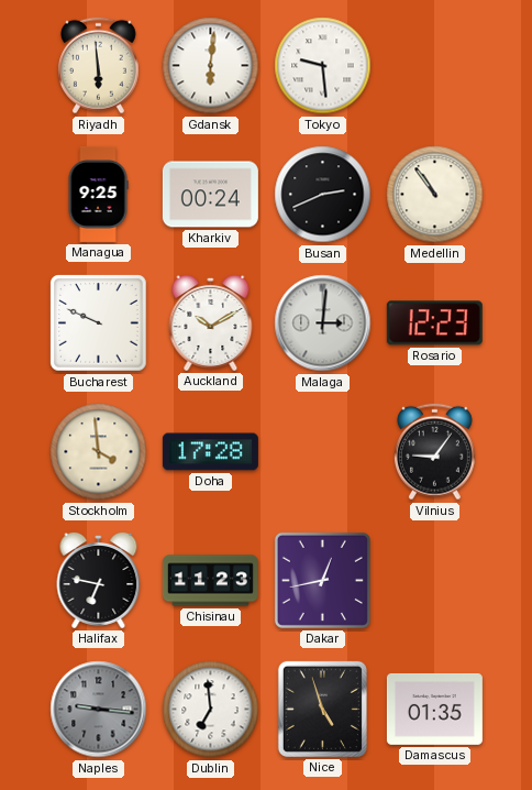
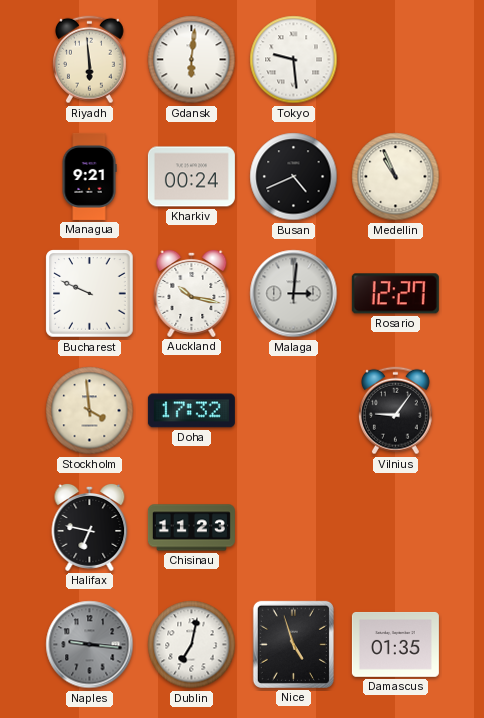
Managua: 9:25 -> 9:21 (89, 176)
Busan: 2:41 -> 4:41 (294, 177)
Medellin: 10:54 -> 10:56 (396, 177)
Auckland: 10:10 -> 10:17 (192, 294)
Rosario: 12:23 -> 12:27 (395, 294)
Doha: 17:28 -> 17:32 (191, 411)
Dakar: 12:43 -> none (322, 580)
Dublin: 6:59 -> 7:02 (192, 645)
